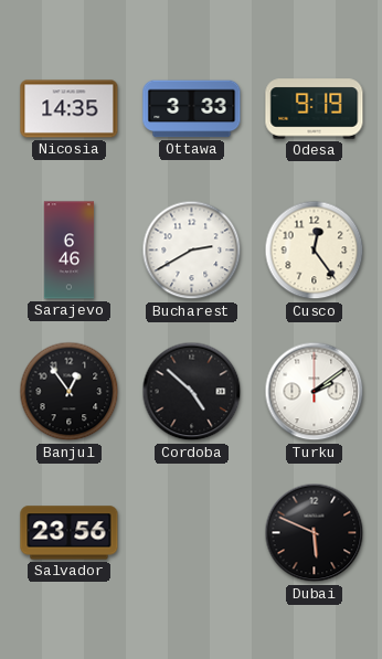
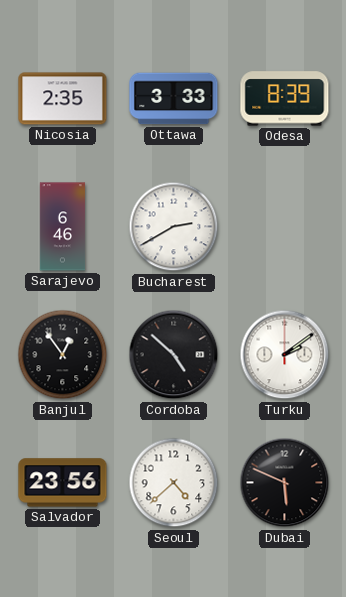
Nicosia: 14:35 -> 2:35 (63, 99)
Odesa: 9:19 -> 8:39 (285, 99)
Cusco: 12:24 -> none (315, 251)
Seoul: none -> 4:38 (174, 483)
